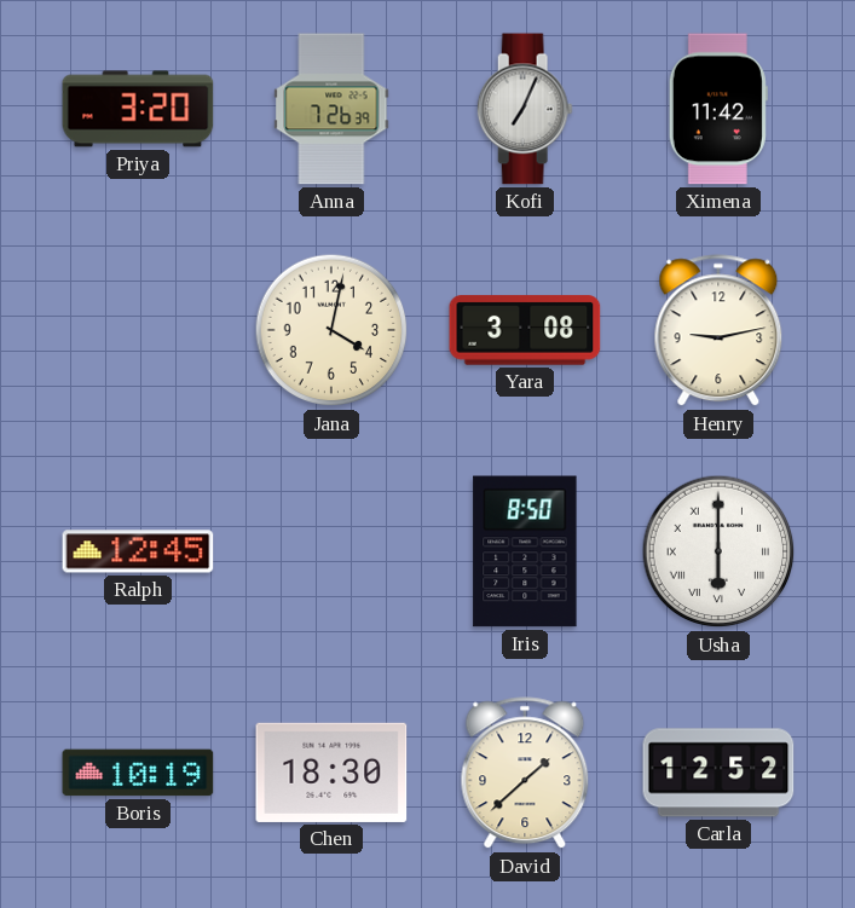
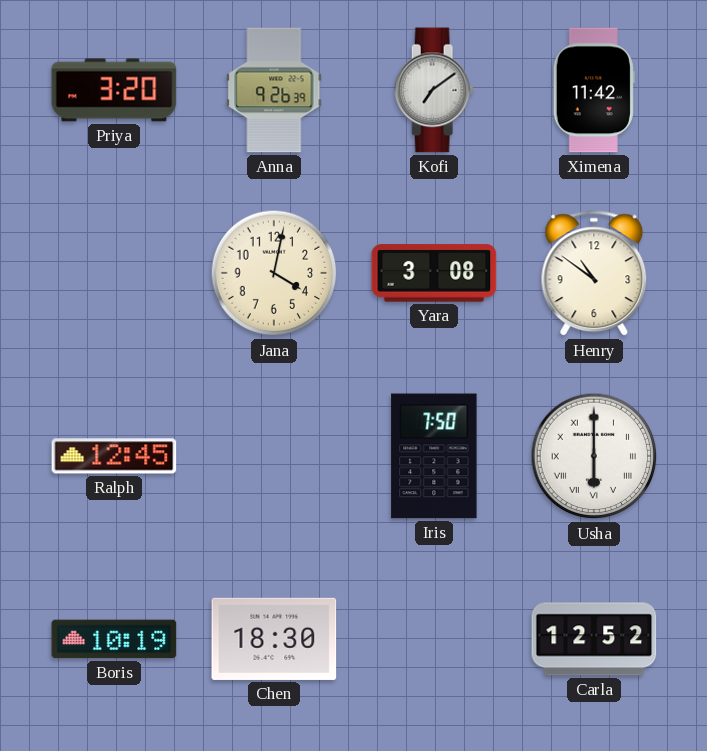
Anna: 7:26 -> 9:26 (274, 90)
Kofi: 7:04 -> 7:09 (434, 90)
Henry: 9:13 -> 10:51 (594, 274)
Iris: 8:50 -> 7:50 (434, 456)
David: 1:38 -> none (525, 774)
